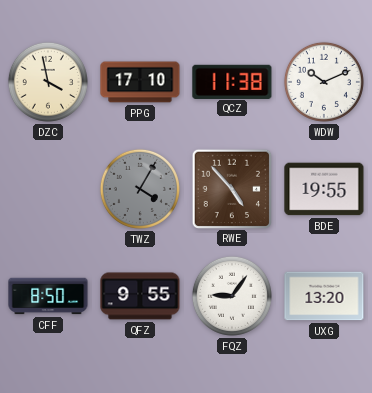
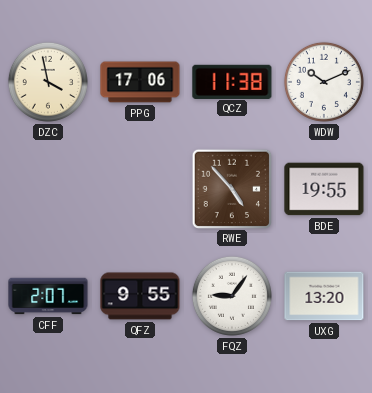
PPG: 17:10 -> 17:06 (140, 82)
TWZ: 4:05 -> none (140, 189)
CFF: 8:50 -> 2:07 (48, 296)
